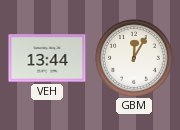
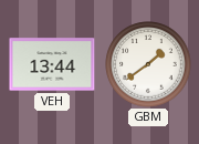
GBM: 12:05 -> 1:39 (148, 64)
